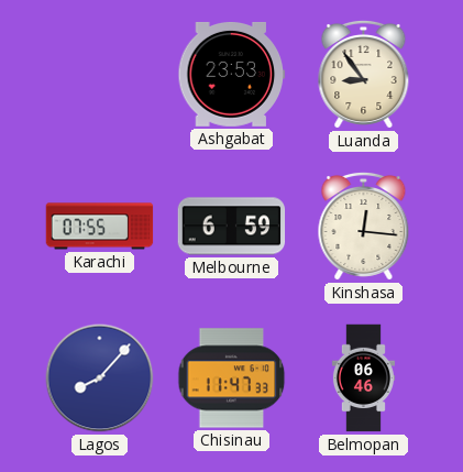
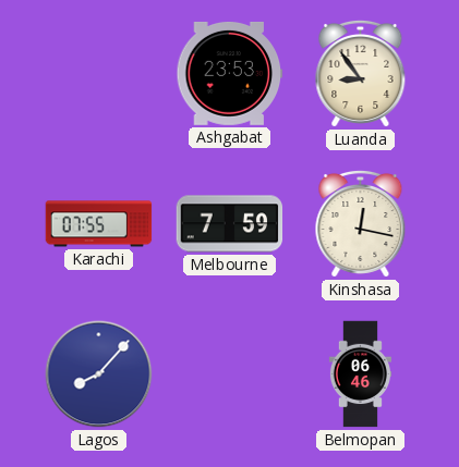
Melbourne: 6:59 -> 7:59 (230, 224)
Kinshasa: 12:16 -> 12:17 (361, 223)
Chisinau: 11:47 -> none (232, 378)
